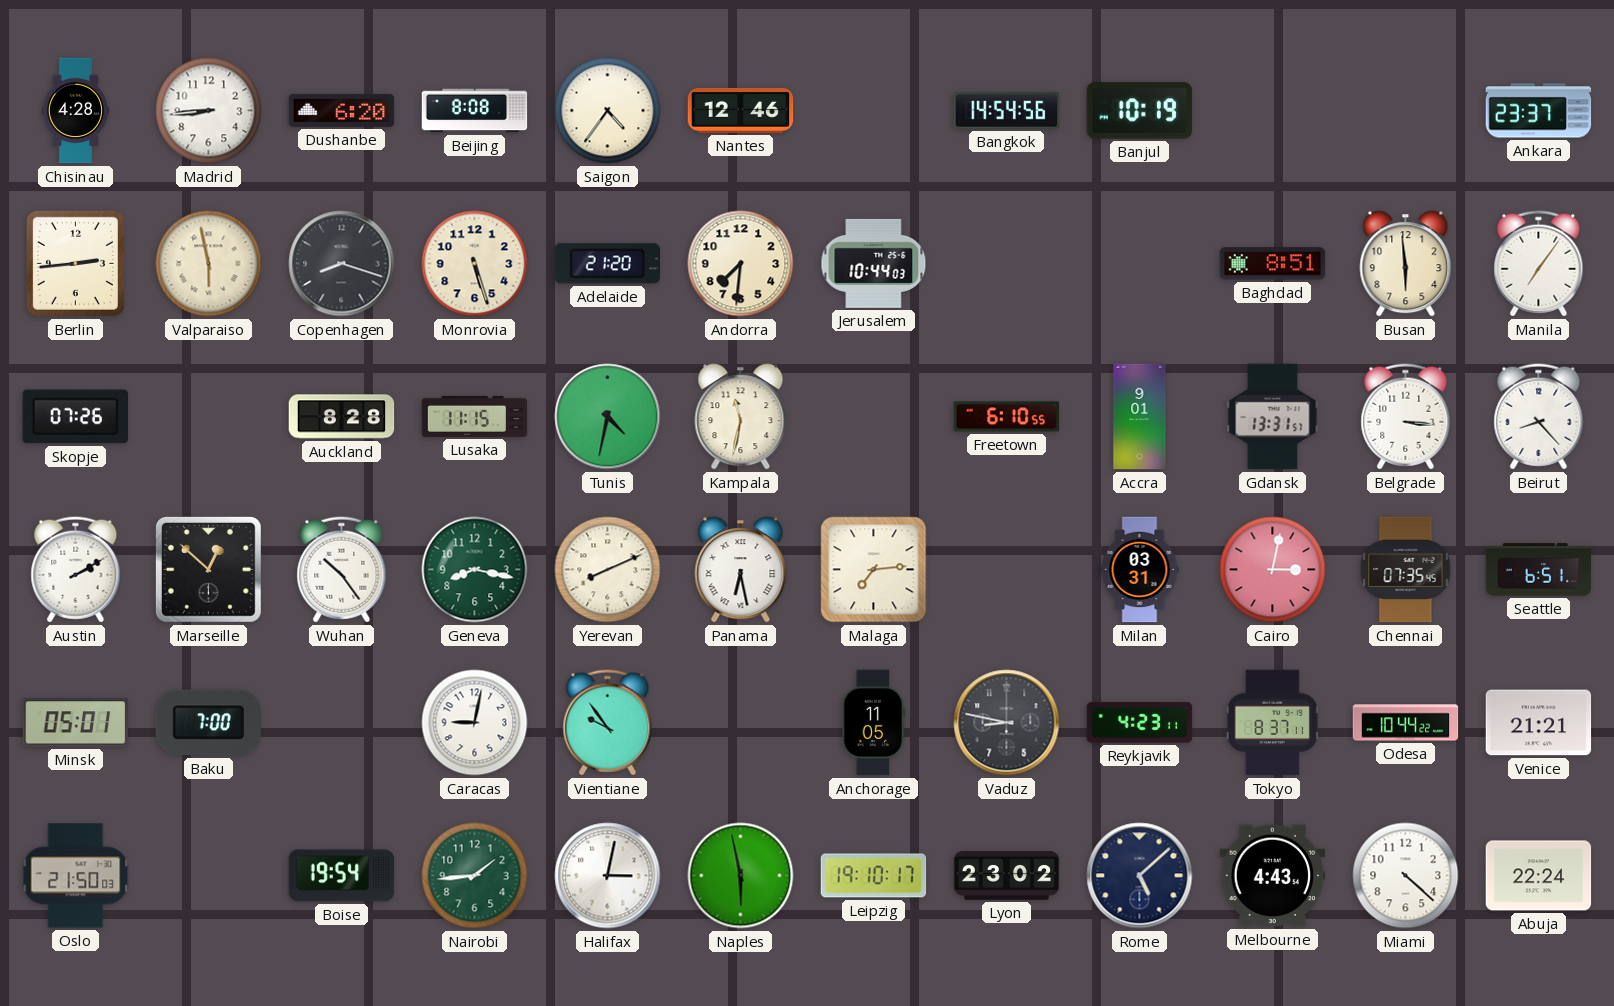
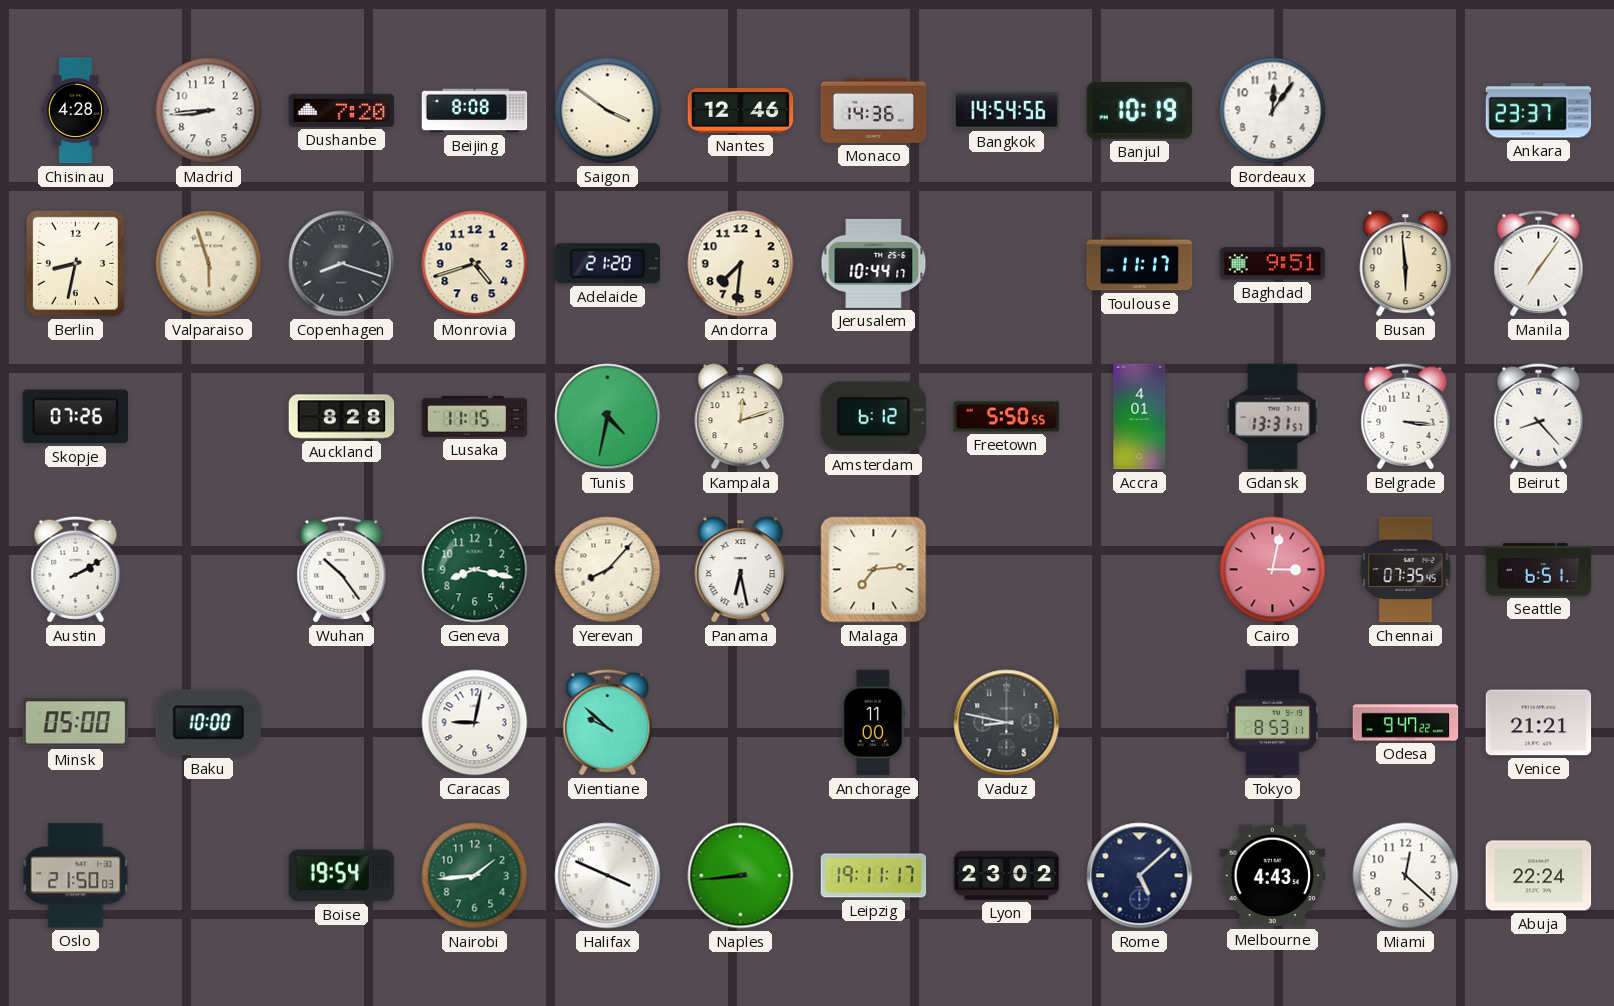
Dushanbe: 6:20 -> 7:20 (342, 110)
Saigon: 4:36 -> 3:51 (608, 111)
Monaco: none -> 14:36 (874, 110)
Bordeaux: none -> 12:06 (1273, 111)
Berlin: 2:44 -> 8:32 (75, 263)
Valparaiso: 5:58 -> 5:57 (209, 264)
Monrovia: 5:27 -> 4:42 (475, 264)
Jerusalem: 10:44:03 -> 10:44:17 (874, 263)
Toulouse: none -> 11:17 (1140, 264)
Baghdad: 8:51 -> 9:51 (1273, 264)
Kampala: 11:32 -> 12:12 (741, 417)
Amsterdam: none -> 6:12 (873, 417)
Freetown: 6:10 -> 5:50 (1007, 417)
Accra: 9:01 -> 4:01 (1140, 417)
Marseille: 12:52 -> none (208, 569)
Yerevan: 8:11 -> 8:07 (608, 570)
Milan: 03:31 -> none (1140, 570)
Minsk: 05:01 -> 05:00 (76, 723)
Baku: 7:00 -> 10:00 (208, 723)
Vientiane: 9:54 -> 9:52 (608, 723)
Anchorage: 11:05 -> 11:00 (874, 723)
Reykjavik: 4:23 -> none (1140, 723)
Tokyo: 8:37 -> 8:53 (1272, 723)
Odesa: 10:44 -> 9:47 (1406, 723)
Halifax: 3:02 -> 3:49 (608, 876)
Naples: 5:58 -> 8:44 (741, 876)
Leipzig: 19:10 -> 19:11 (874, 876)
Miami: 4:22 -> 12:22 (1406, 876)
